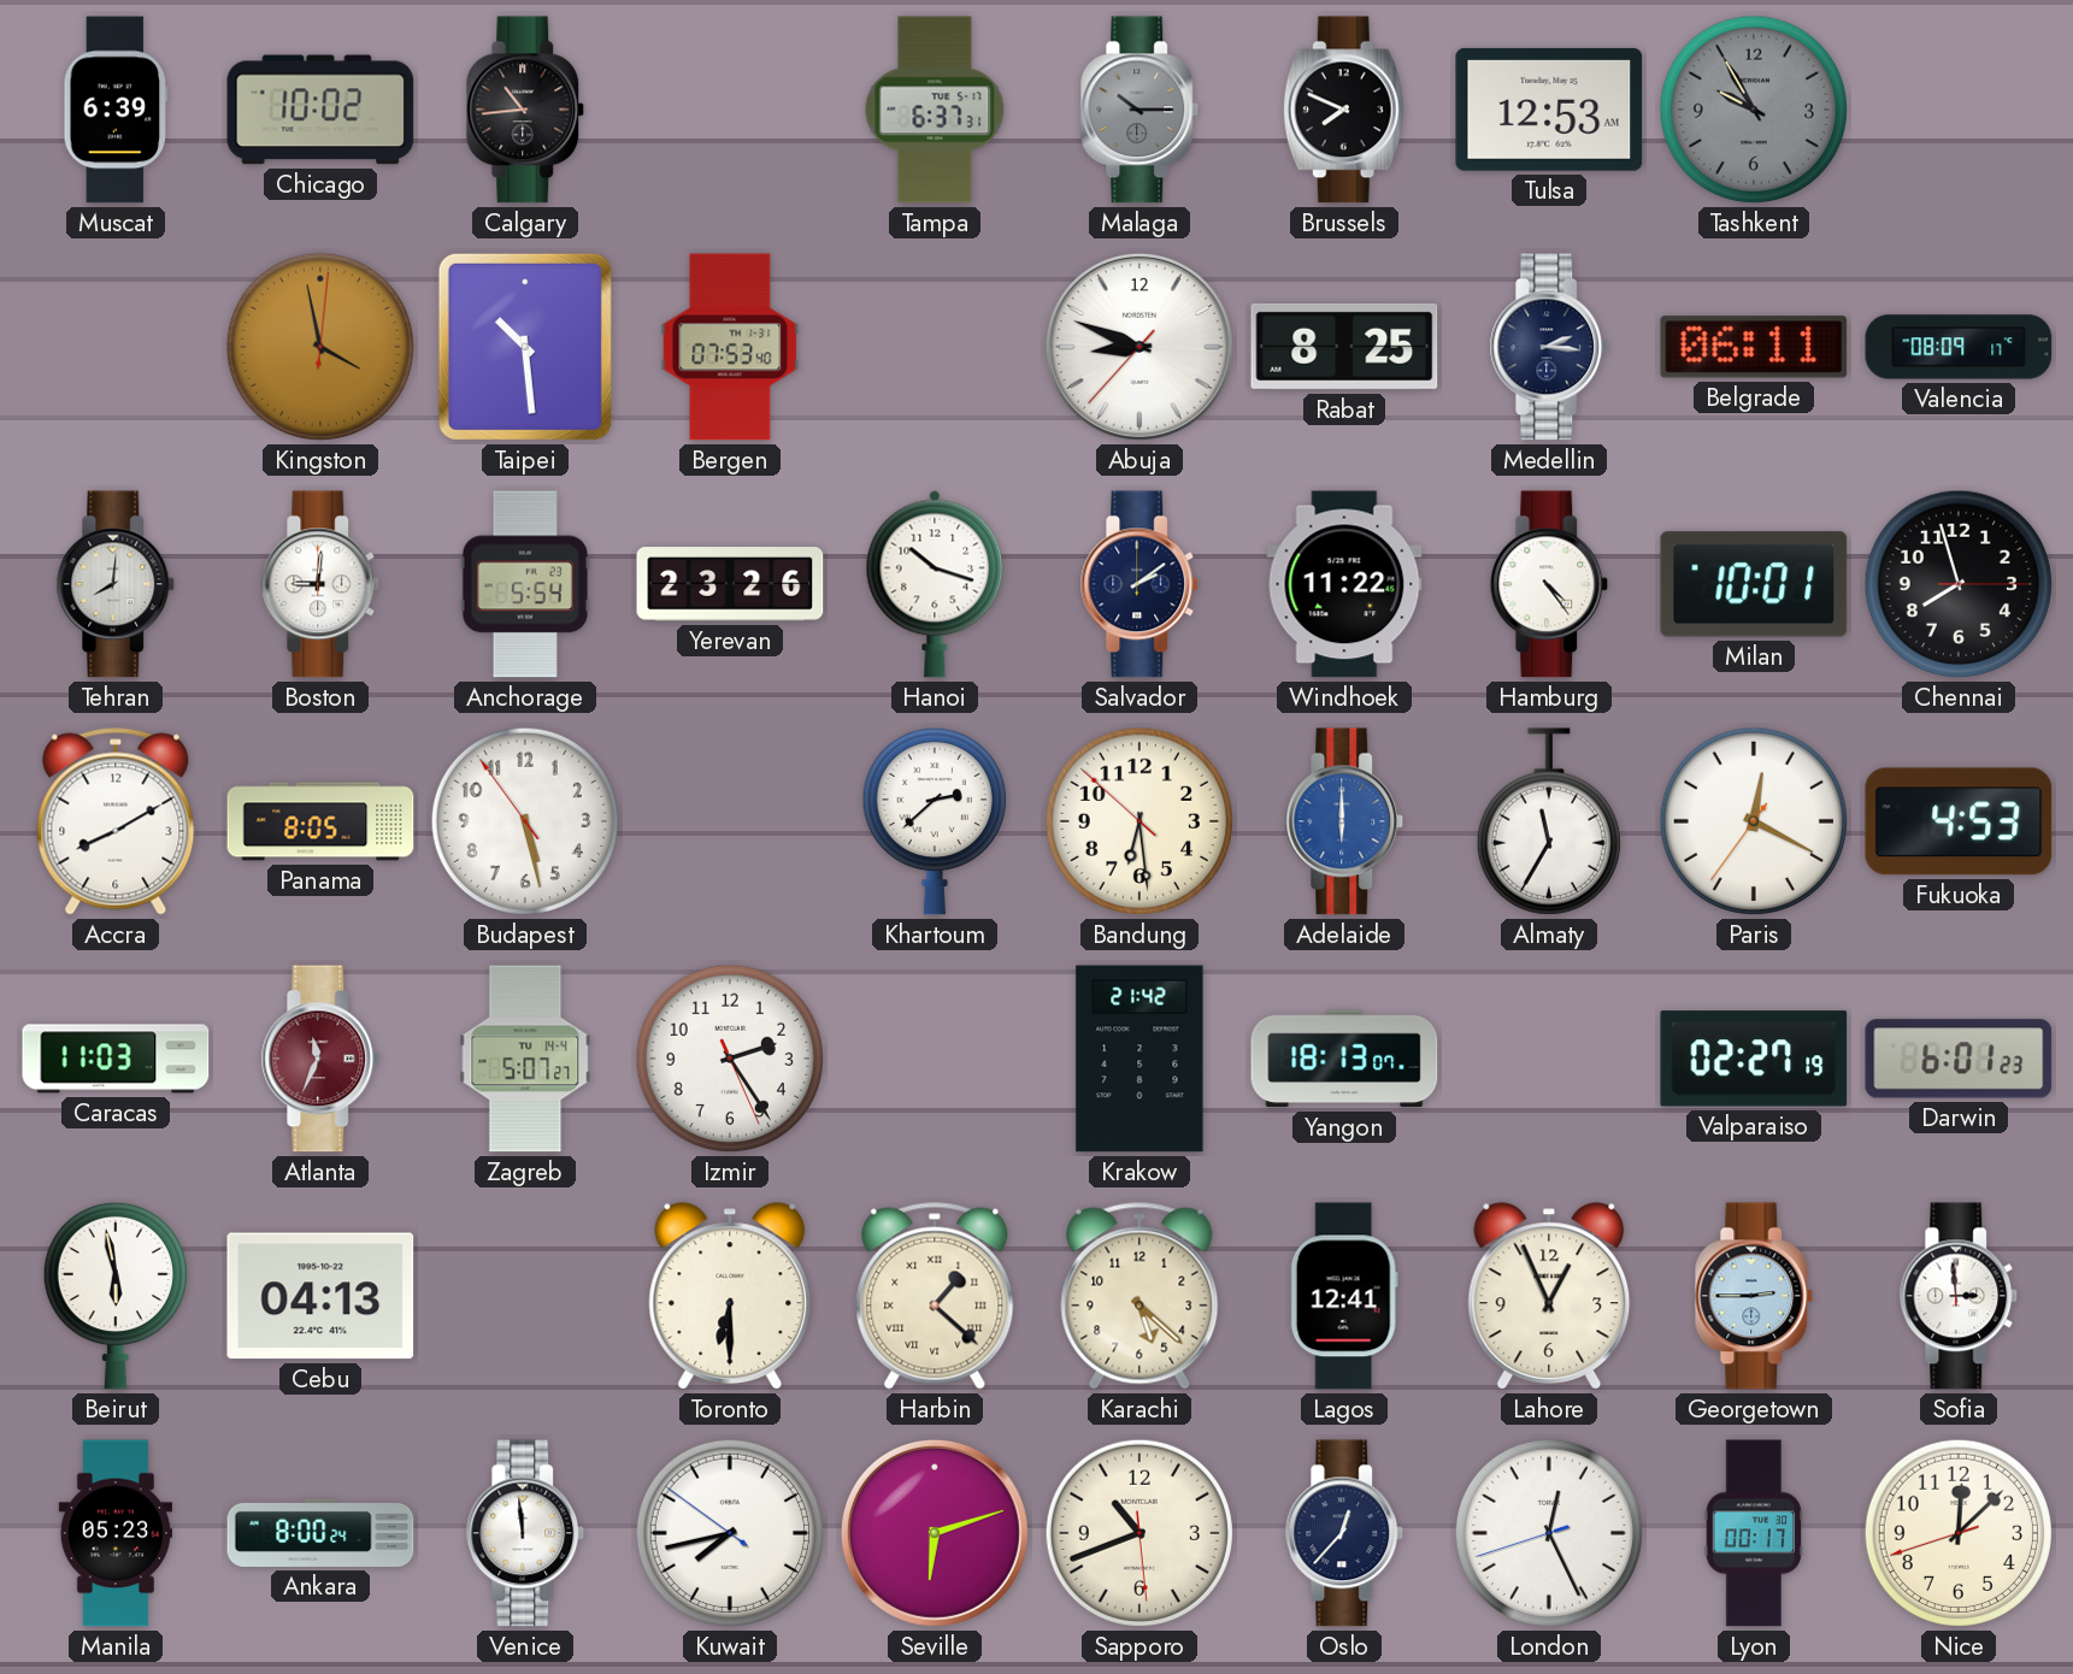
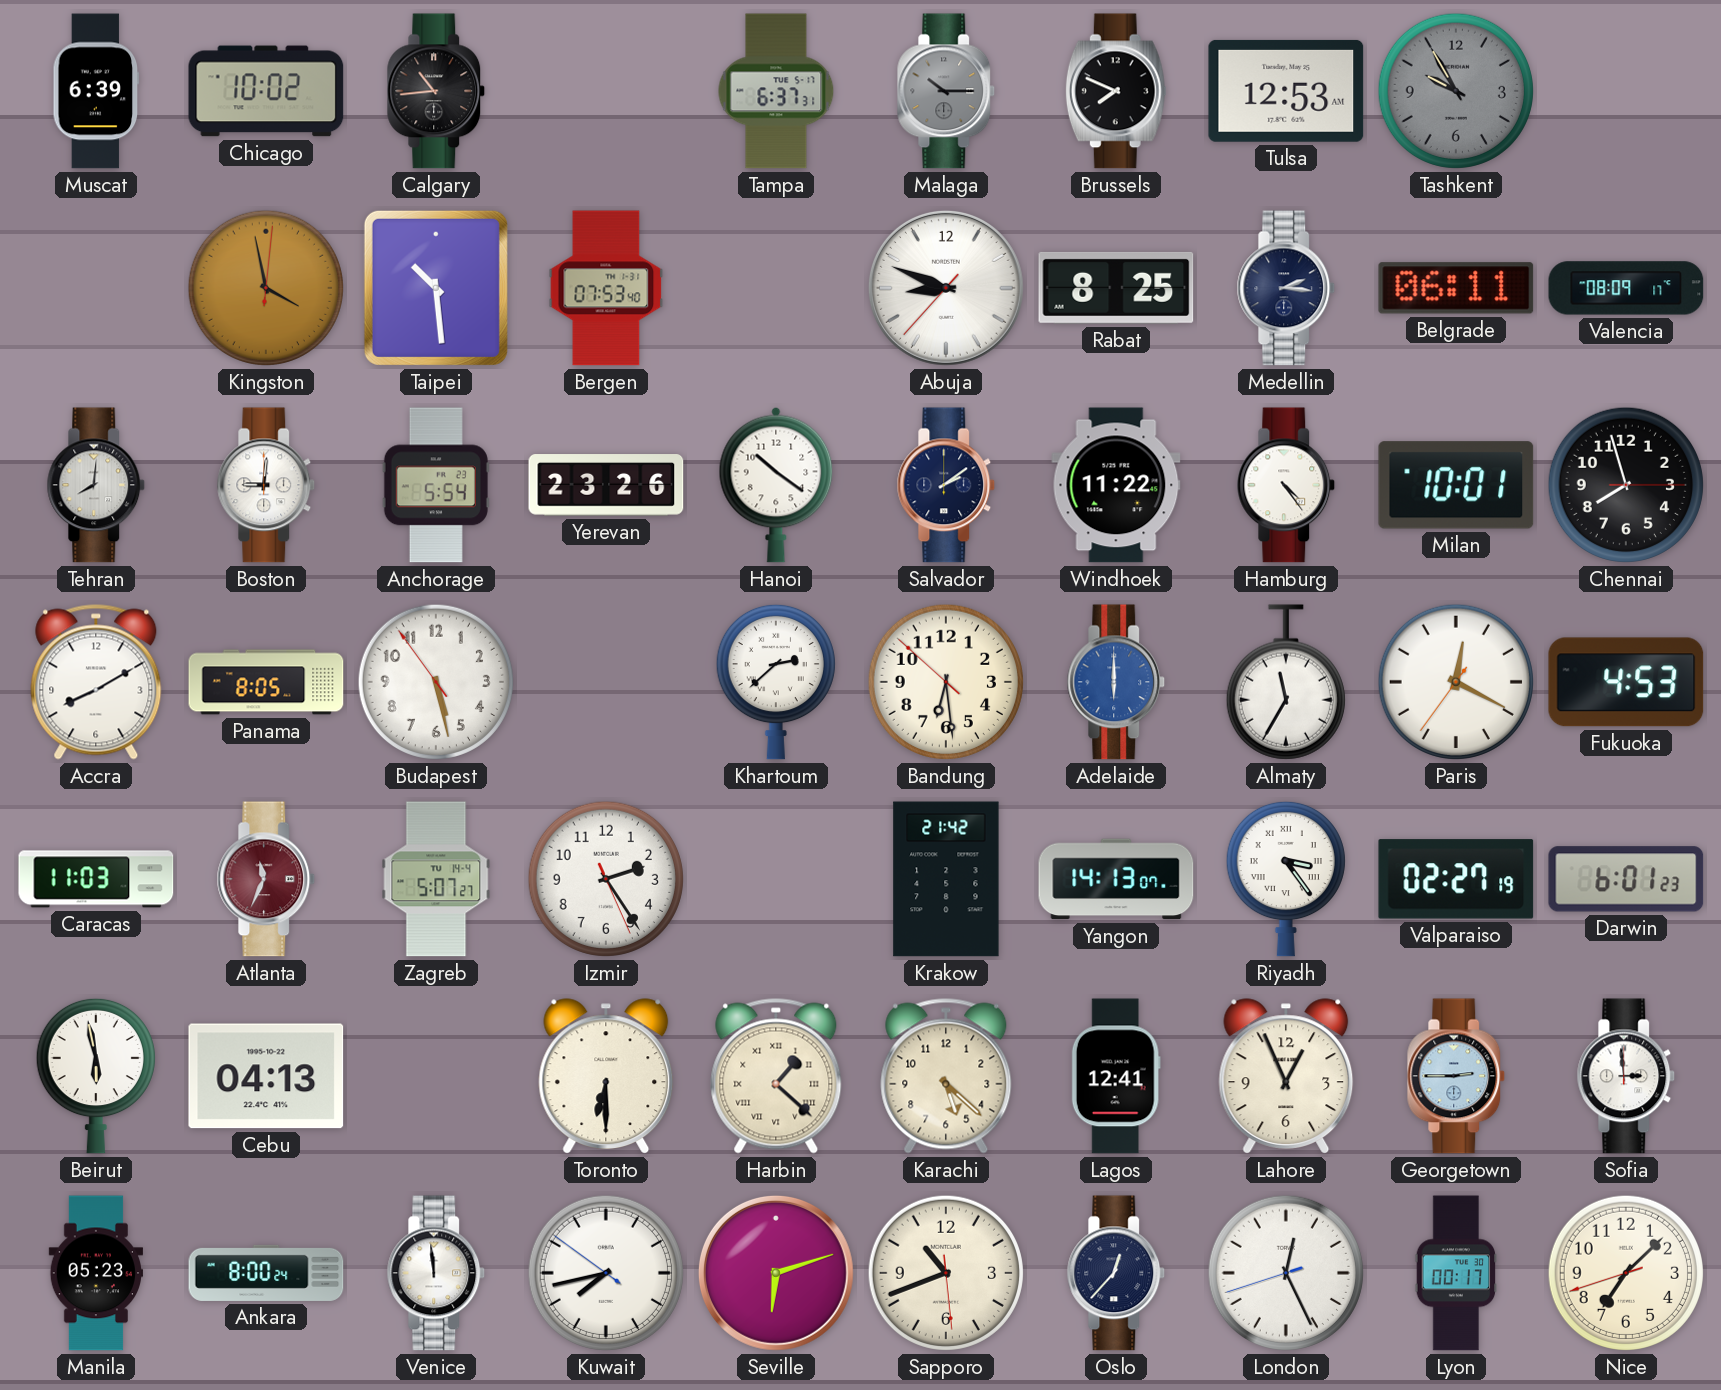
Hanoi: 10:18 -> 10:21 (776, 485)
Yangon: 18:13 -> 14:13 (1116, 879)
Riyadh: none -> 3:24 (1286, 879)
Nice: 12:07 -> 7:07 (1626, 1273)
